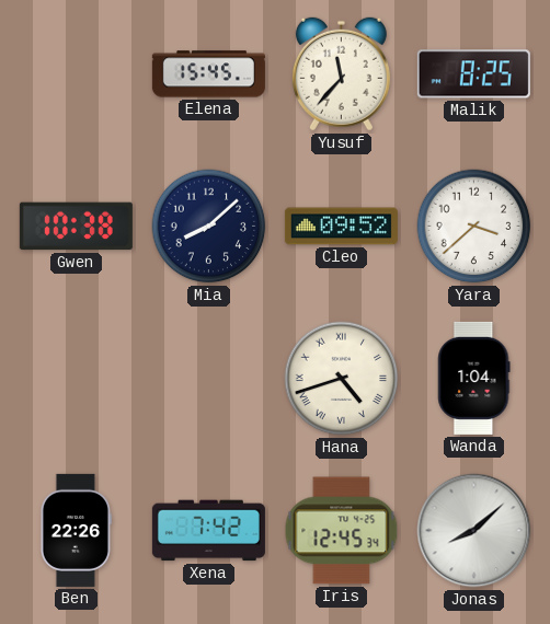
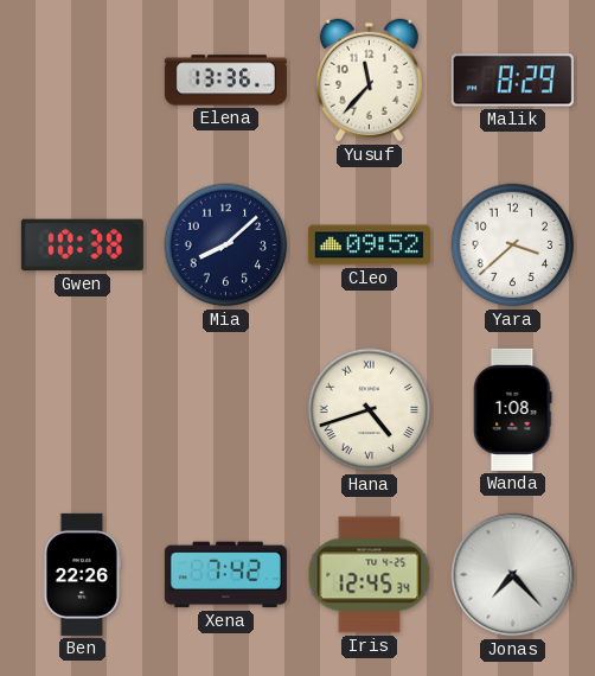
Elena: 15:45 -> 13:36 (225, 81)
Malik: 8:25 -> 8:29 (512, 81)
Wanda: 1:04 -> 1:08 (513, 409)
Jonas: 8:08 -> 7:23 (513, 575)
